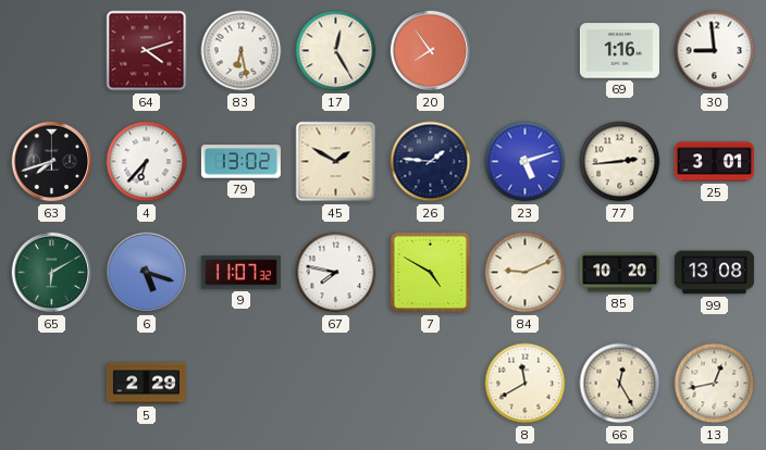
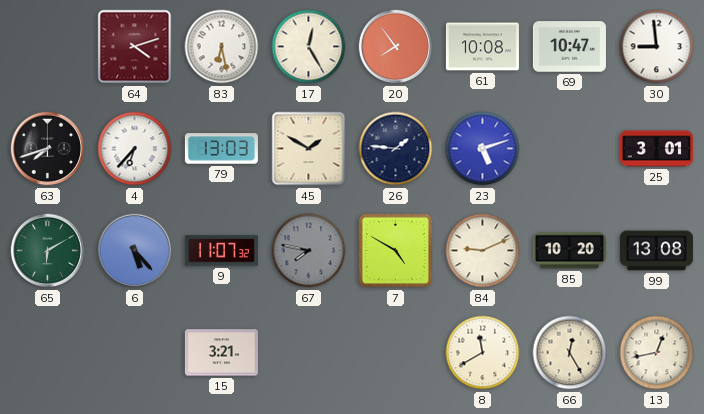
61: none -> 10:08 (482, 47)
69: 1:16 -> 10:47 (569, 47)
79: 13:02 -> 13:03 (221, 149)
77: 2:44 -> none (620, 162)
6: 5:18 -> 5:23 (135, 251)
67 dial: white -> grey (309, 251)
5: 2:29 -> none (146, 384)
15: none -> 3:21 (221, 353)
